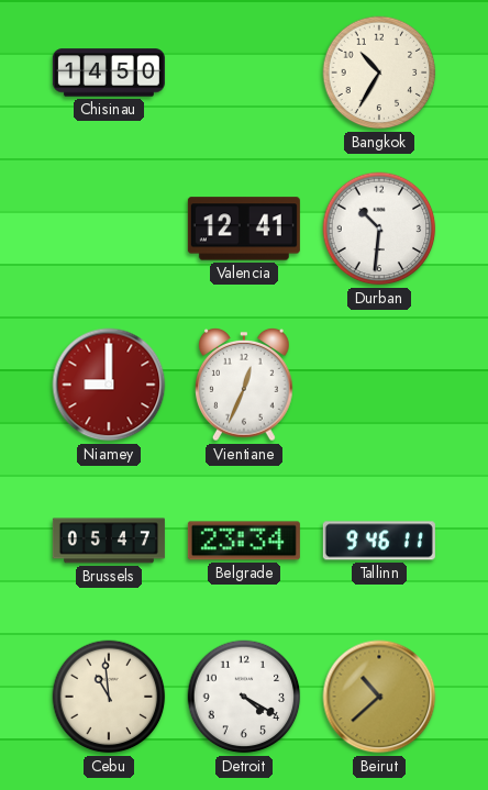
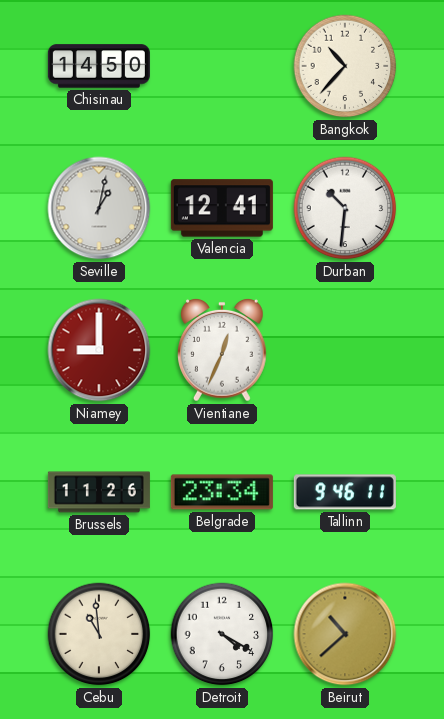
Bangkok: 10:35 -> 10:37 (345, 66)
Seville: none -> 1:02 (99, 208)
Brussels: 05:47 -> 11:26 (99, 492)
